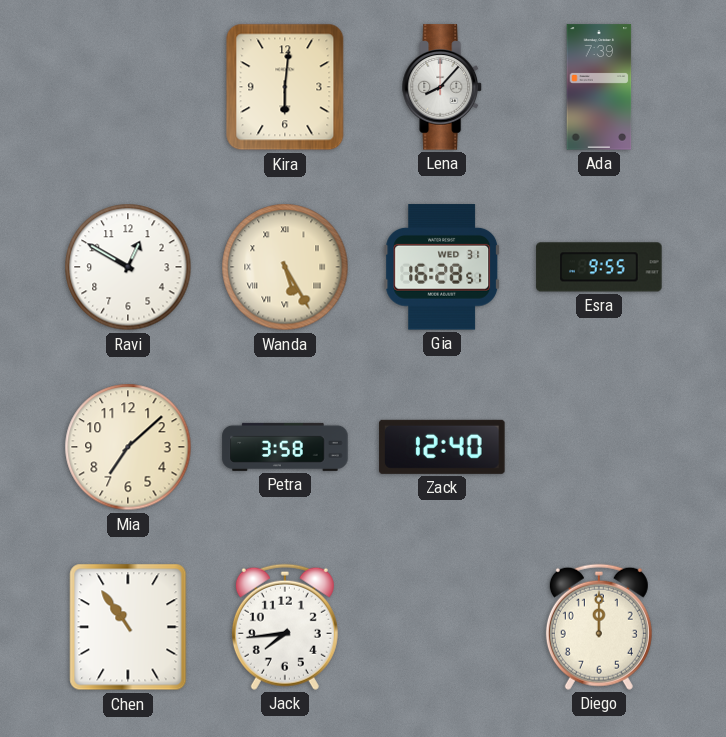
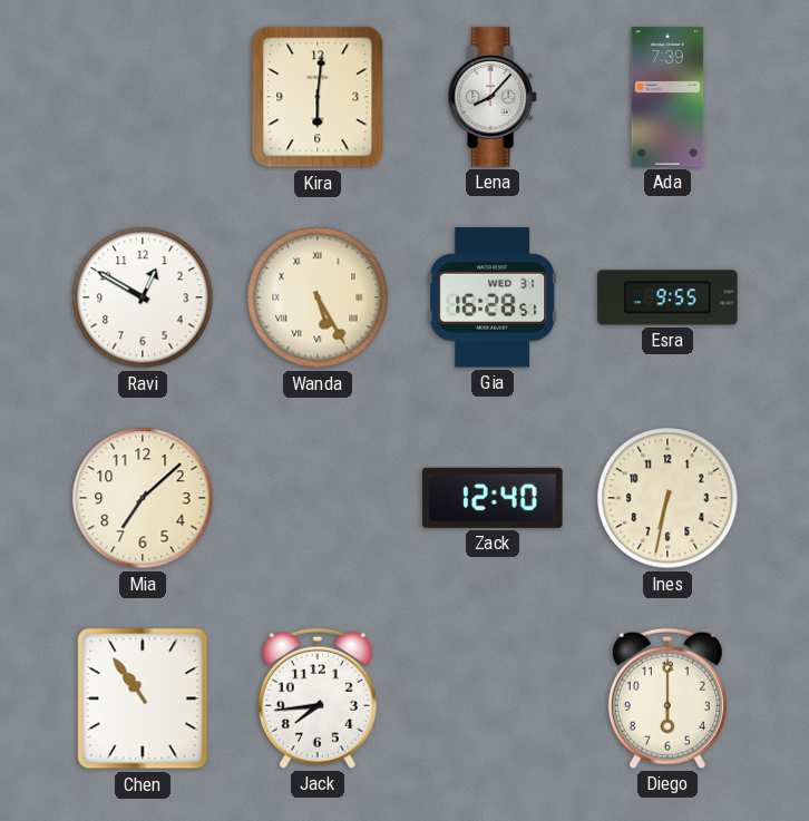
Petra: 3:58 -> none (285, 447)
Ines: none -> 6:32 (667, 498)
Diego: 12:00 -> 6:00 (667, 698)
